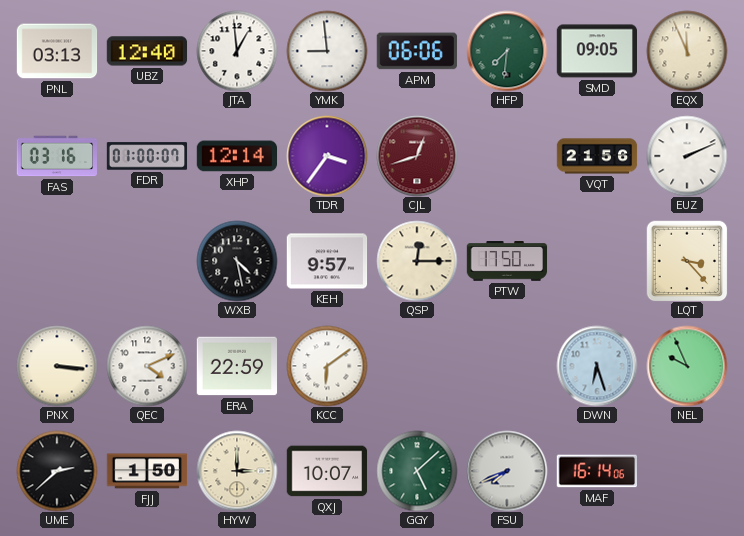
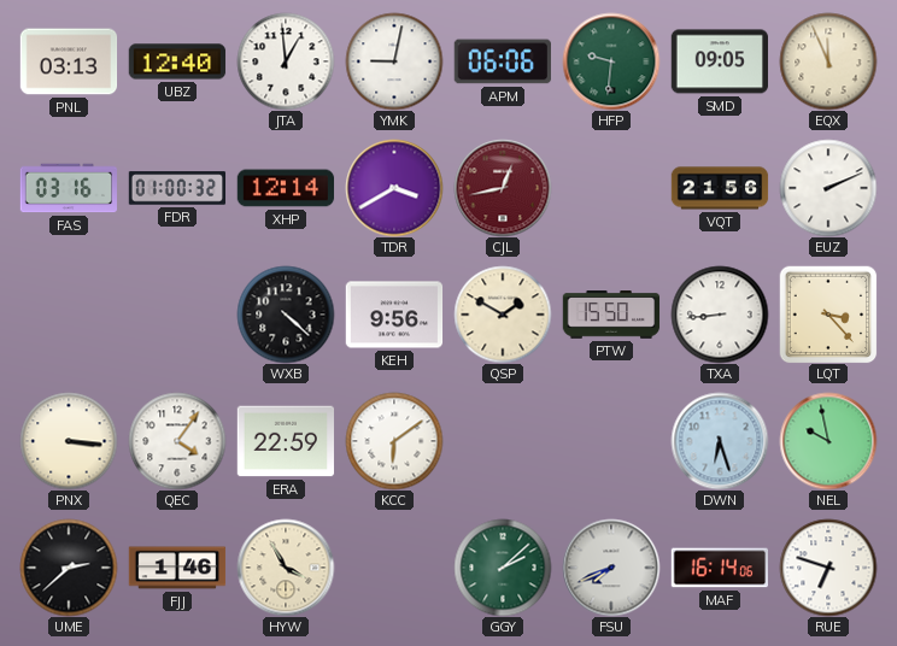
YMK: 8:59 -> 9:02 (394, 61)
HFP: 7:31 -> 9:31 (611, 61)
FDR: 01:00:07 -> 01:00:32 (177, 188)
TDR: 3:36 -> 3:40 (394, 188)
CJL: 12:42 -> 12:43 (503, 188)
WXB: 4:28 -> 4:22 (286, 315)
KEH: 9:57 -> 9:56 (394, 315)
QSP: 12:15 -> 1:50 (503, 315)
PTW: 17:50 -> 15:50 (611, 315)
TXA: none -> 8:44 (720, 315)
QEC: 4:11 -> 4:06 (177, 441)
NEL: 9:56 -> 9:58 (828, 441)
FJJ: 1:50 -> 1:46 (177, 568)
HYW: 3:00 -> 3:55 (286, 568)
QXJ: 10:07 -> none (327, 471)
GGY: 5:08 -> 2:08 (503, 568)
RUE: none -> 6:48 (828, 568)
